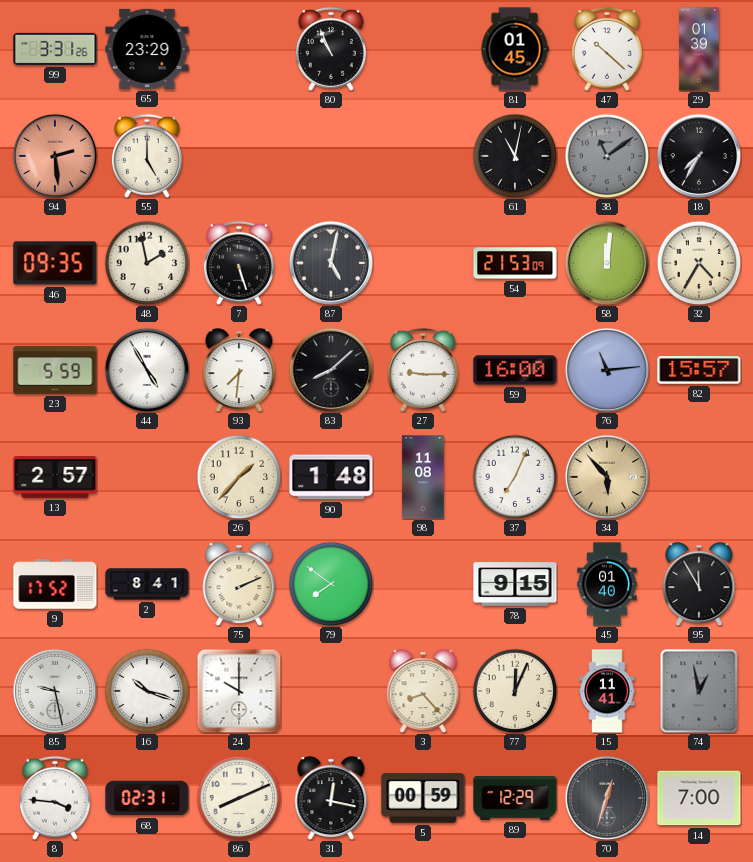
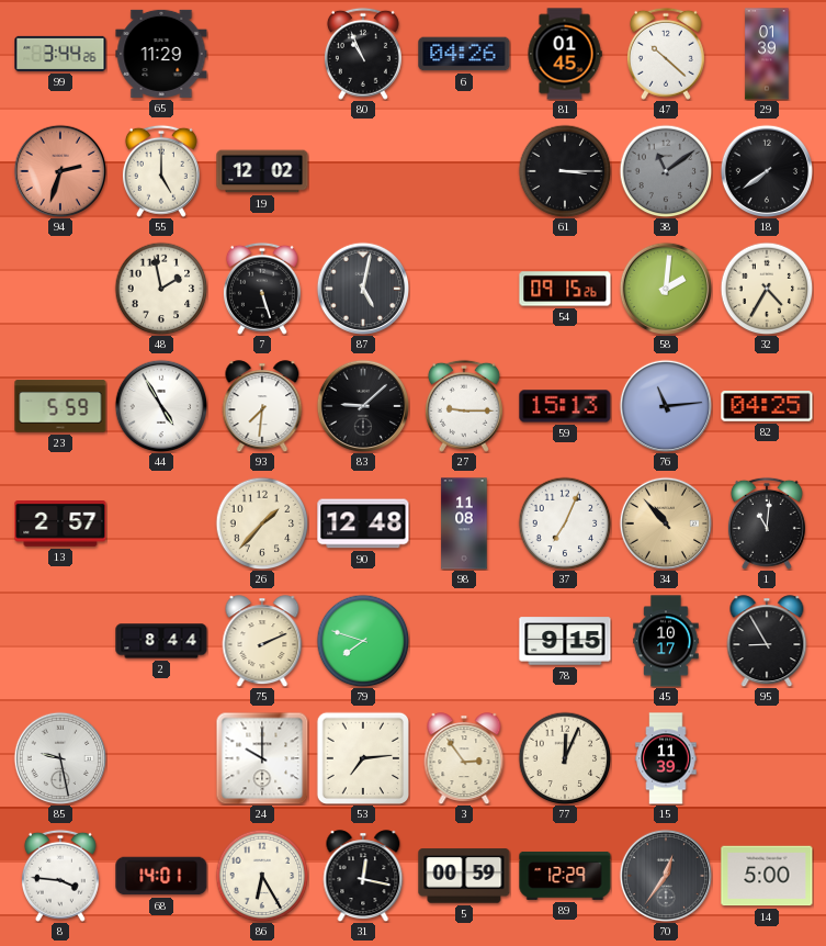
99: 3:31 -> 3:44 (60, 54)
65: 23:29 -> 11:29 (161, 54)
6: none -> 04:26 (464, 54)
94: 2:29 -> 2:33 (59, 170)
19: none -> 12:02 (262, 171)
61: 11:02 -> 3:15 (565, 171)
18: 7:35 -> 7:39 (766, 170)
46: 09:35 -> none (55, 263)
54: 21:53 -> 09:15 (565, 289)
58: 12:01 -> 2:01 (665, 288)
83: 8:08 -> 9:08 (362, 405)
59: 16:00 -> 15:13 (565, 406)
82: 15:57 -> 04:25 (767, 406)
90: 1:48 -> 12:48 (363, 523)
34: 5:53 -> 10:53 (665, 522)
1: none -> 11:01 (767, 523)
9: 17:52 -> none (55, 584)
2: 8:41 -> 8:44 (161, 641)
79: 7:51 -> 7:48 (363, 641)
45: 01:40 -> 10:17 (666, 641)
95: 11:55 -> 8:55 (767, 641)
16: 10:18 -> none (147, 691)
53: none -> 7:14 (362, 757)
3: 8:23 -> 2:54 (464, 758)
15: 11:41 -> 11:39 (666, 758)
74: 12:58 -> none (699, 691)
68: 02:31 -> 14:01 (161, 876)
86: 8:11 -> 6:25 (262, 876)
70: 12:33 -> 12:36 (665, 875)
14: 7:00 -> 5:00 (767, 876)
